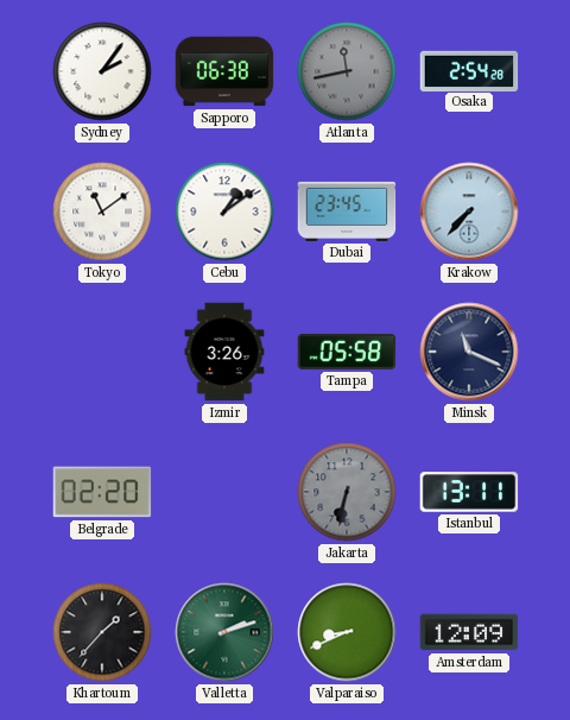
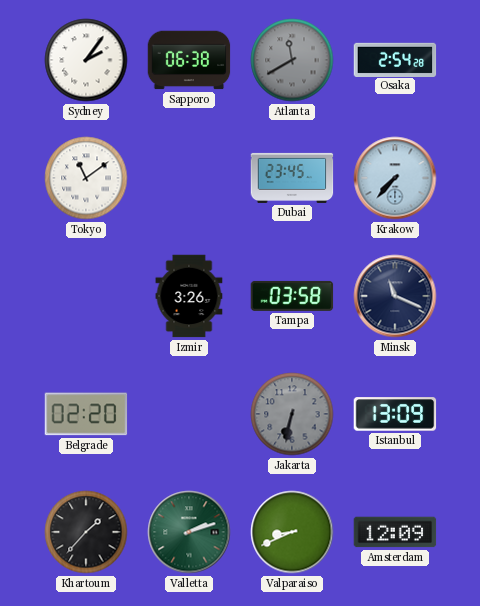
Atlanta: 11:43 -> 11:40 (292, 60)
Cebu: 1:09 -> none (224, 211)
Tampa: 05:58 -> 03:58 (292, 296)
Istanbul: 13:11 -> 13:09 (395, 414)
